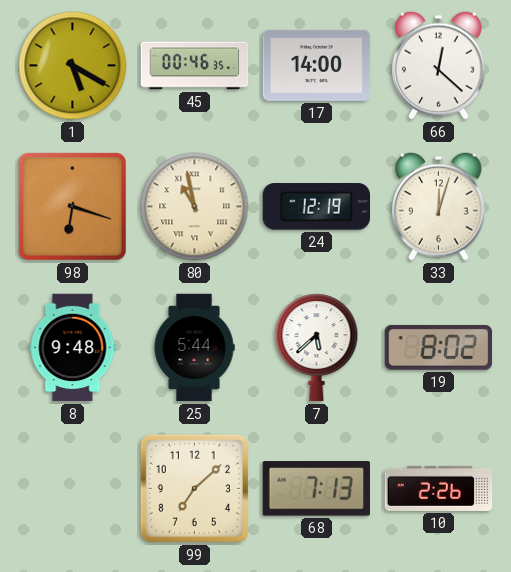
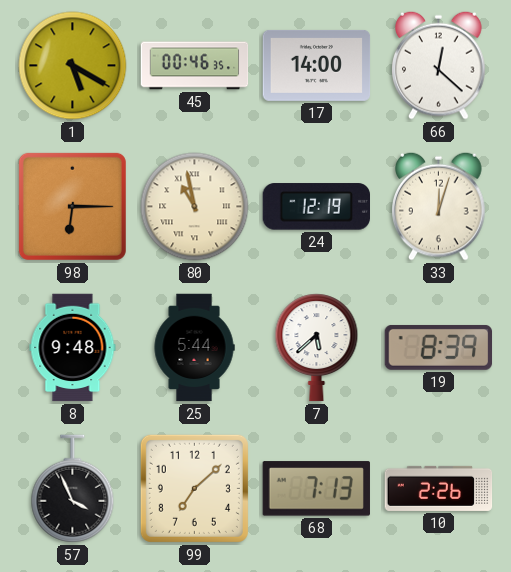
98: 6:18 -> 6:15 (72, 206)
19: 8:02 -> 8:39 (439, 348)
57: none -> 3:56 (73, 489)
